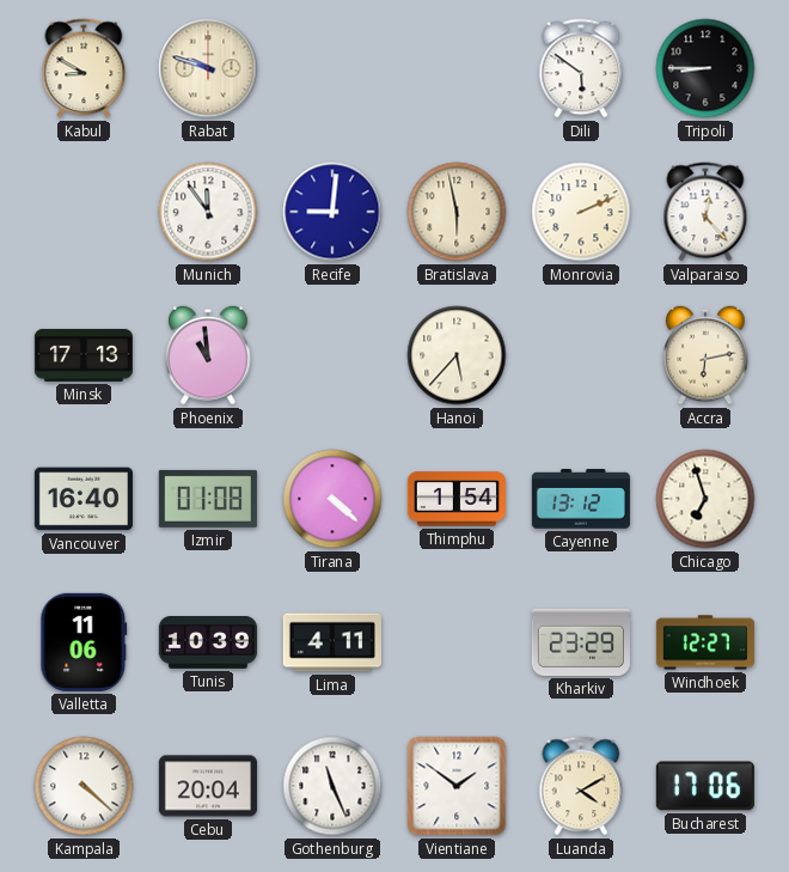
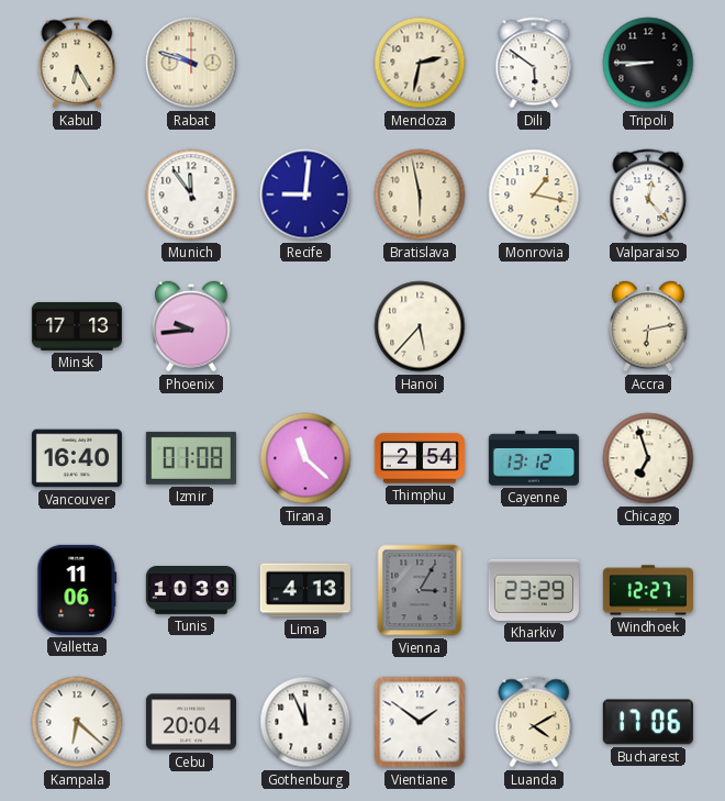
Kabul: 8:50 -> 6:25 (77, 63)
Mendoza: none -> 2:32 (420, 63)
Monrovia: 2:11 -> 1:17 (534, 194)
Phoenix: 10:59 -> 9:44 (191, 326)
Tirana: 4:22 -> 11:22 (305, 458)
Thimphu: 1:54 -> 2:54 (420, 458)
Lima: 4:11 -> 4:13 (305, 590)
Vienna: none -> 3:05 (420, 590)
Kampala: 4:22 -> 6:22 (77, 722)
Gothenburg: 11:26 -> 11:56 (305, 722)
